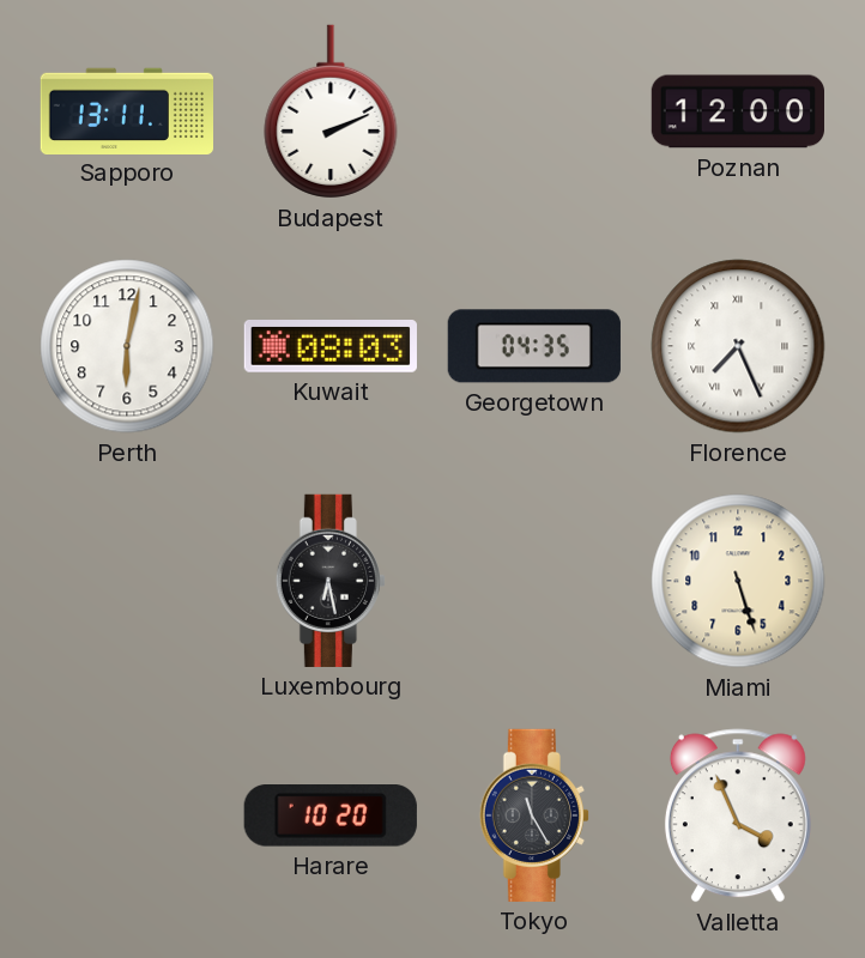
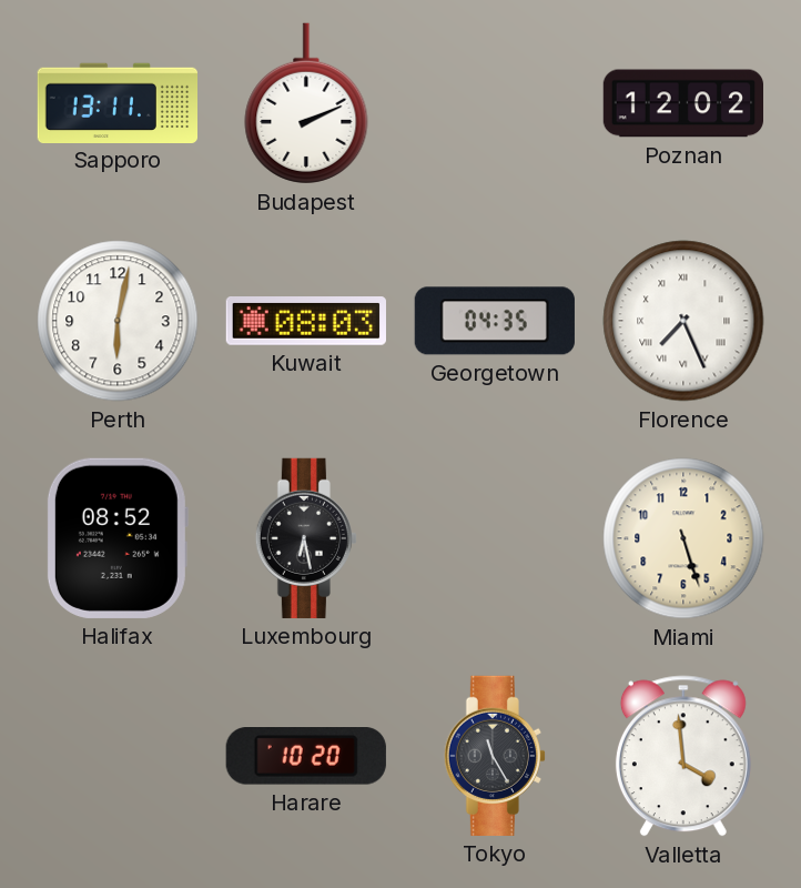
Poznan: 12:00 -> 12:02 (682, 103)
Halifax: none -> 08:52 (116, 538)
Valletta: 3:56 -> 3:59 (683, 756)
